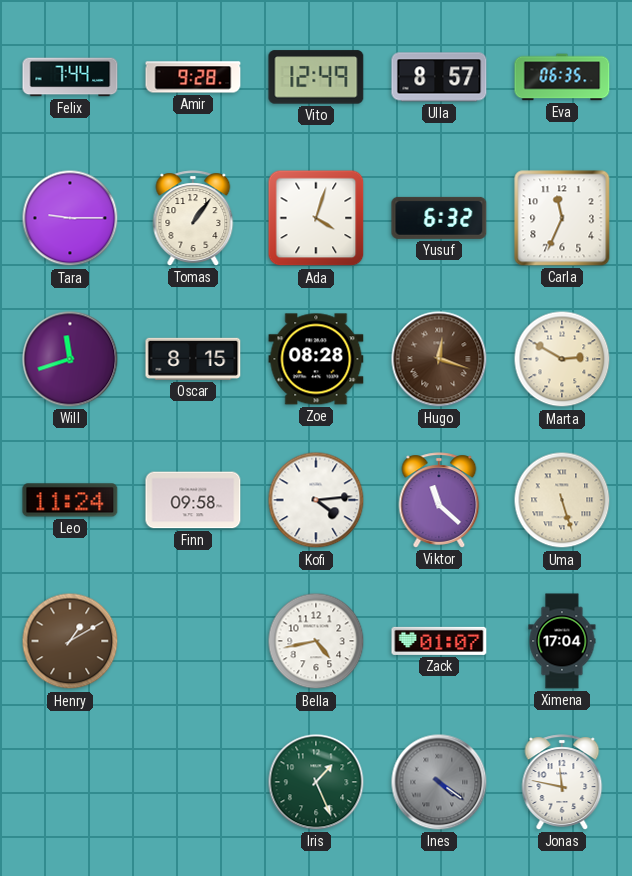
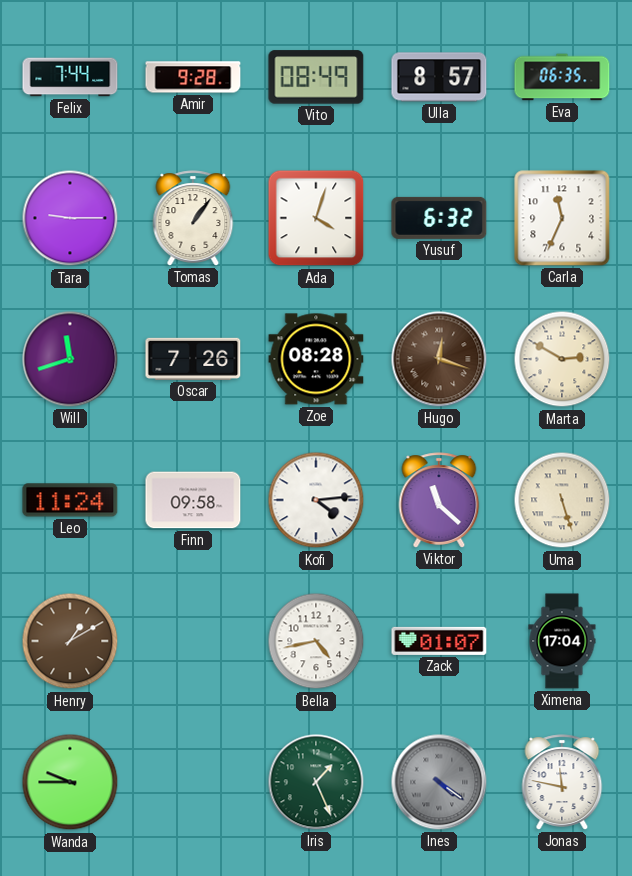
Vito: 12:49 -> 08:49 (316, 77)
Oscar: 8:15 -> 7:26 (193, 359)
Wanda: none -> 9:45 (70, 782)
